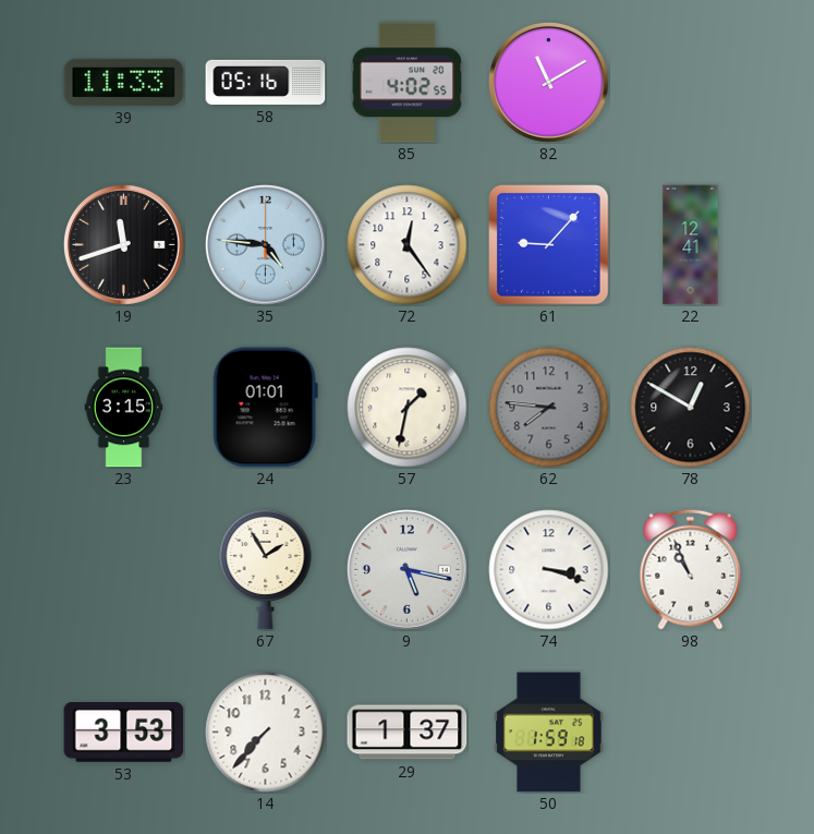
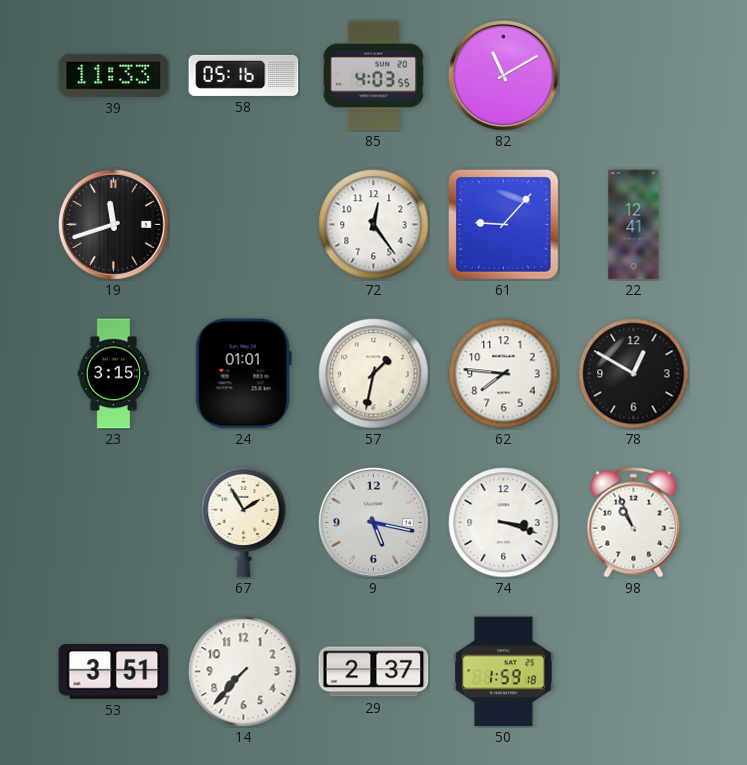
85: 4:02 -> 4:03 (374, 76)
35: 4:46 -> none (265, 244)
62 dial: grey -> white (504, 374)
53: 3:53 -> 3:51 (114, 671)
29: 1:37 -> 2:37 (374, 672)
